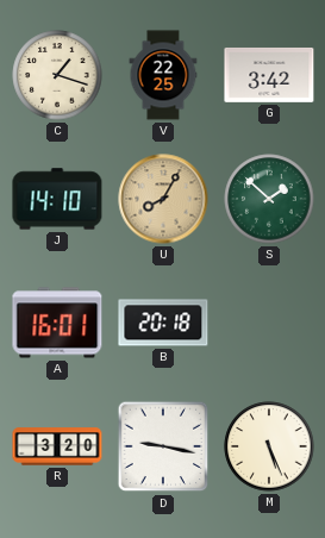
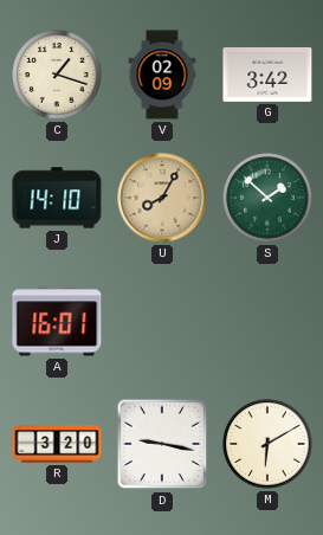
V: 22:25 -> 02:09 (162, 75)
B: 20:18 -> none (163, 323)
M: 5:26 -> 6:10 (267, 444)
